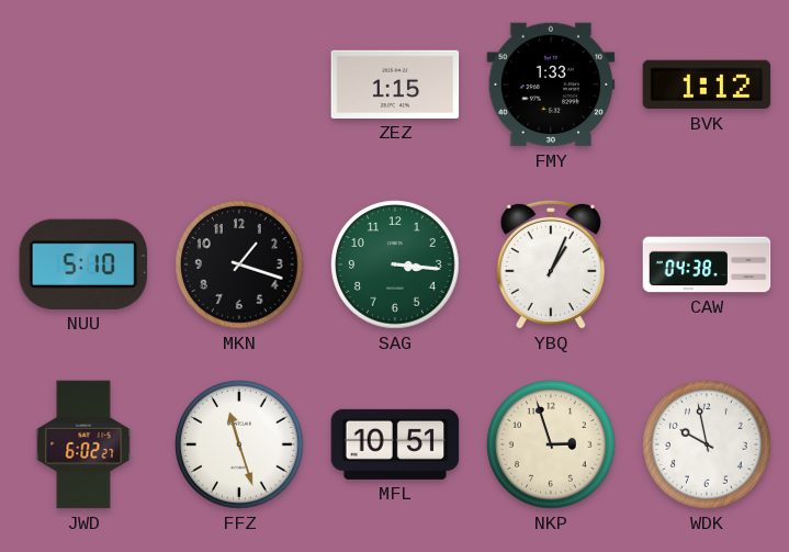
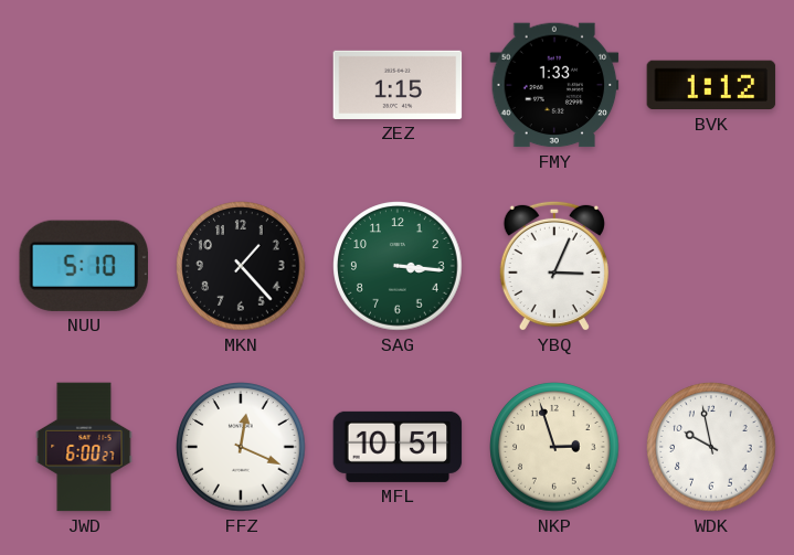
MKN: 1:18 -> 1:23 (241, 266)
YBQ: 1:04 -> 3:04 (554, 266)
CAW: 04:38 -> none (707, 264)
JWD: 6:02 -> 6:00 (84, 447)
FFZ: 11:27 -> 12:19 (241, 447)
